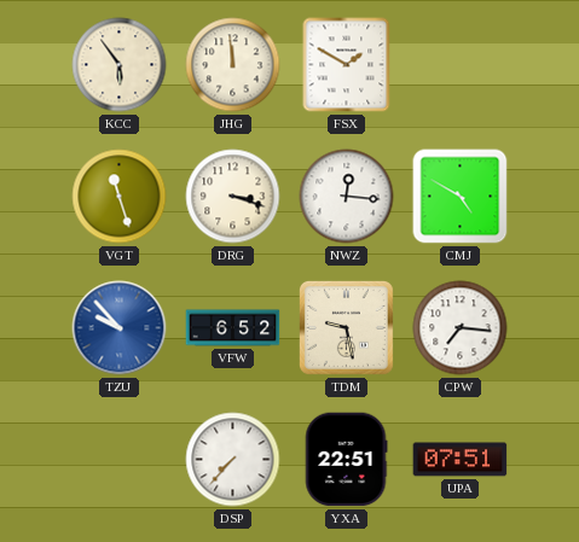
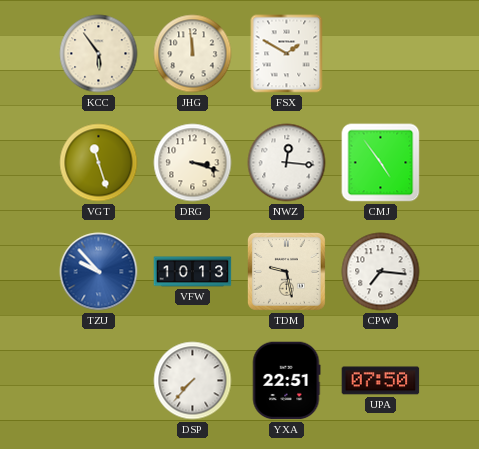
CMJ: 4:50 -> 4:54 (381, 163)
VFW: 6:52 -> 10:13 (193, 272)
UPA: 07:51 -> 07:50 (381, 381)
